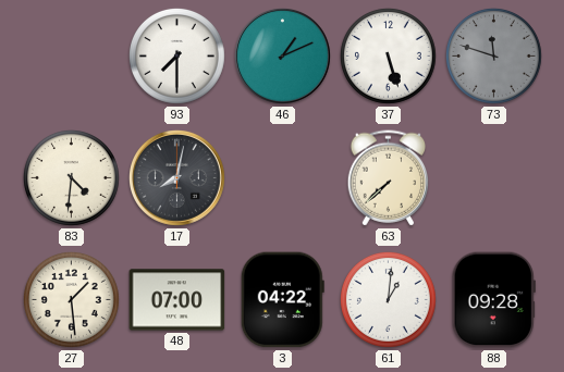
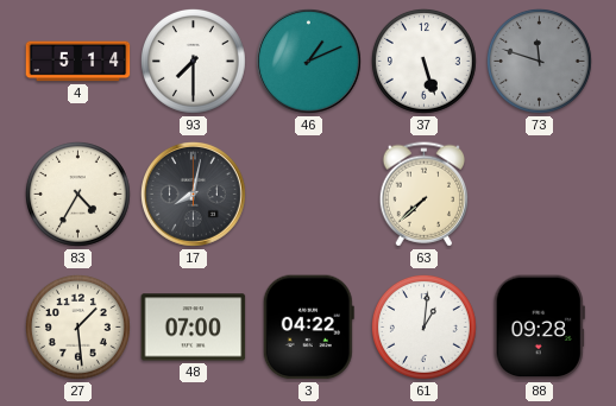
4: none -> 5:14 (78, 62)
83: 4:31 -> 4:35 (77, 194)
